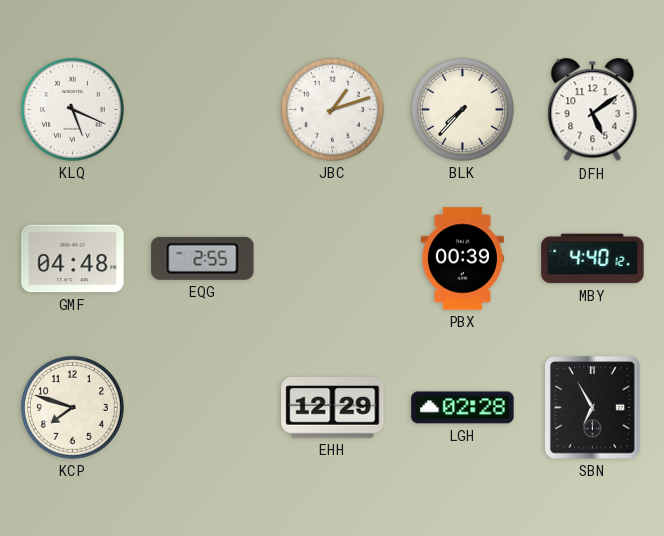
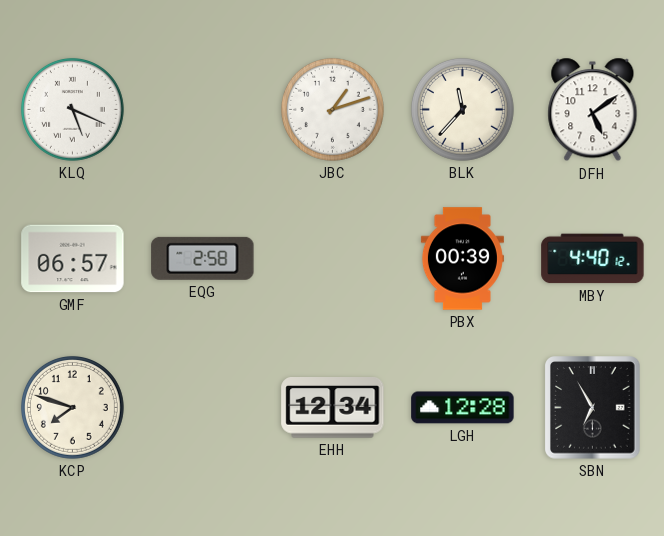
BLK: 7:37 -> 11:37 (462, 109)
GMF: 04:48 -> 06:57 (73, 259)
EQG: 2:55 -> 2:58 (203, 258)
EHH: 12:29 -> 12:34 (333, 408)
LGH: 02:28 -> 12:28 (463, 408)
